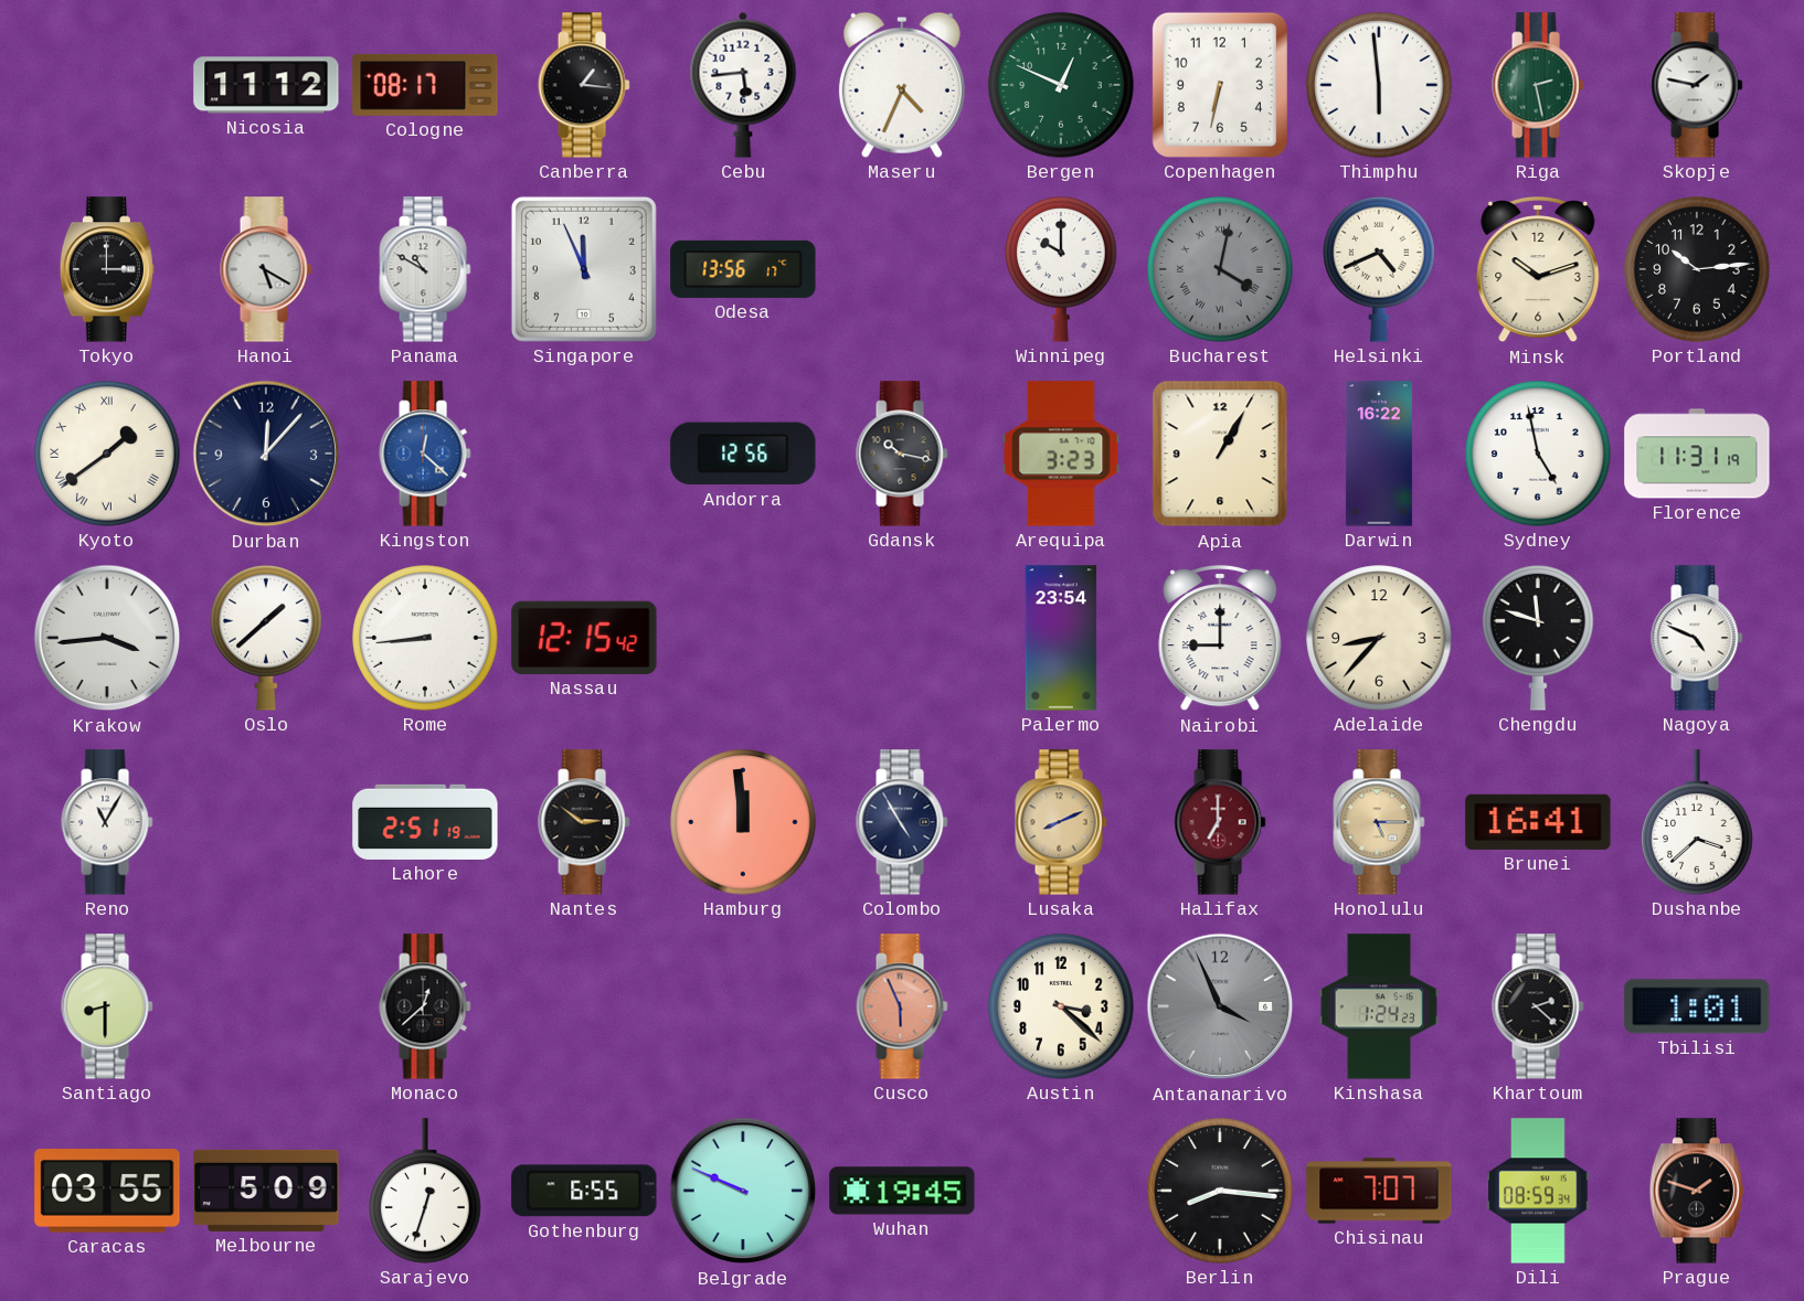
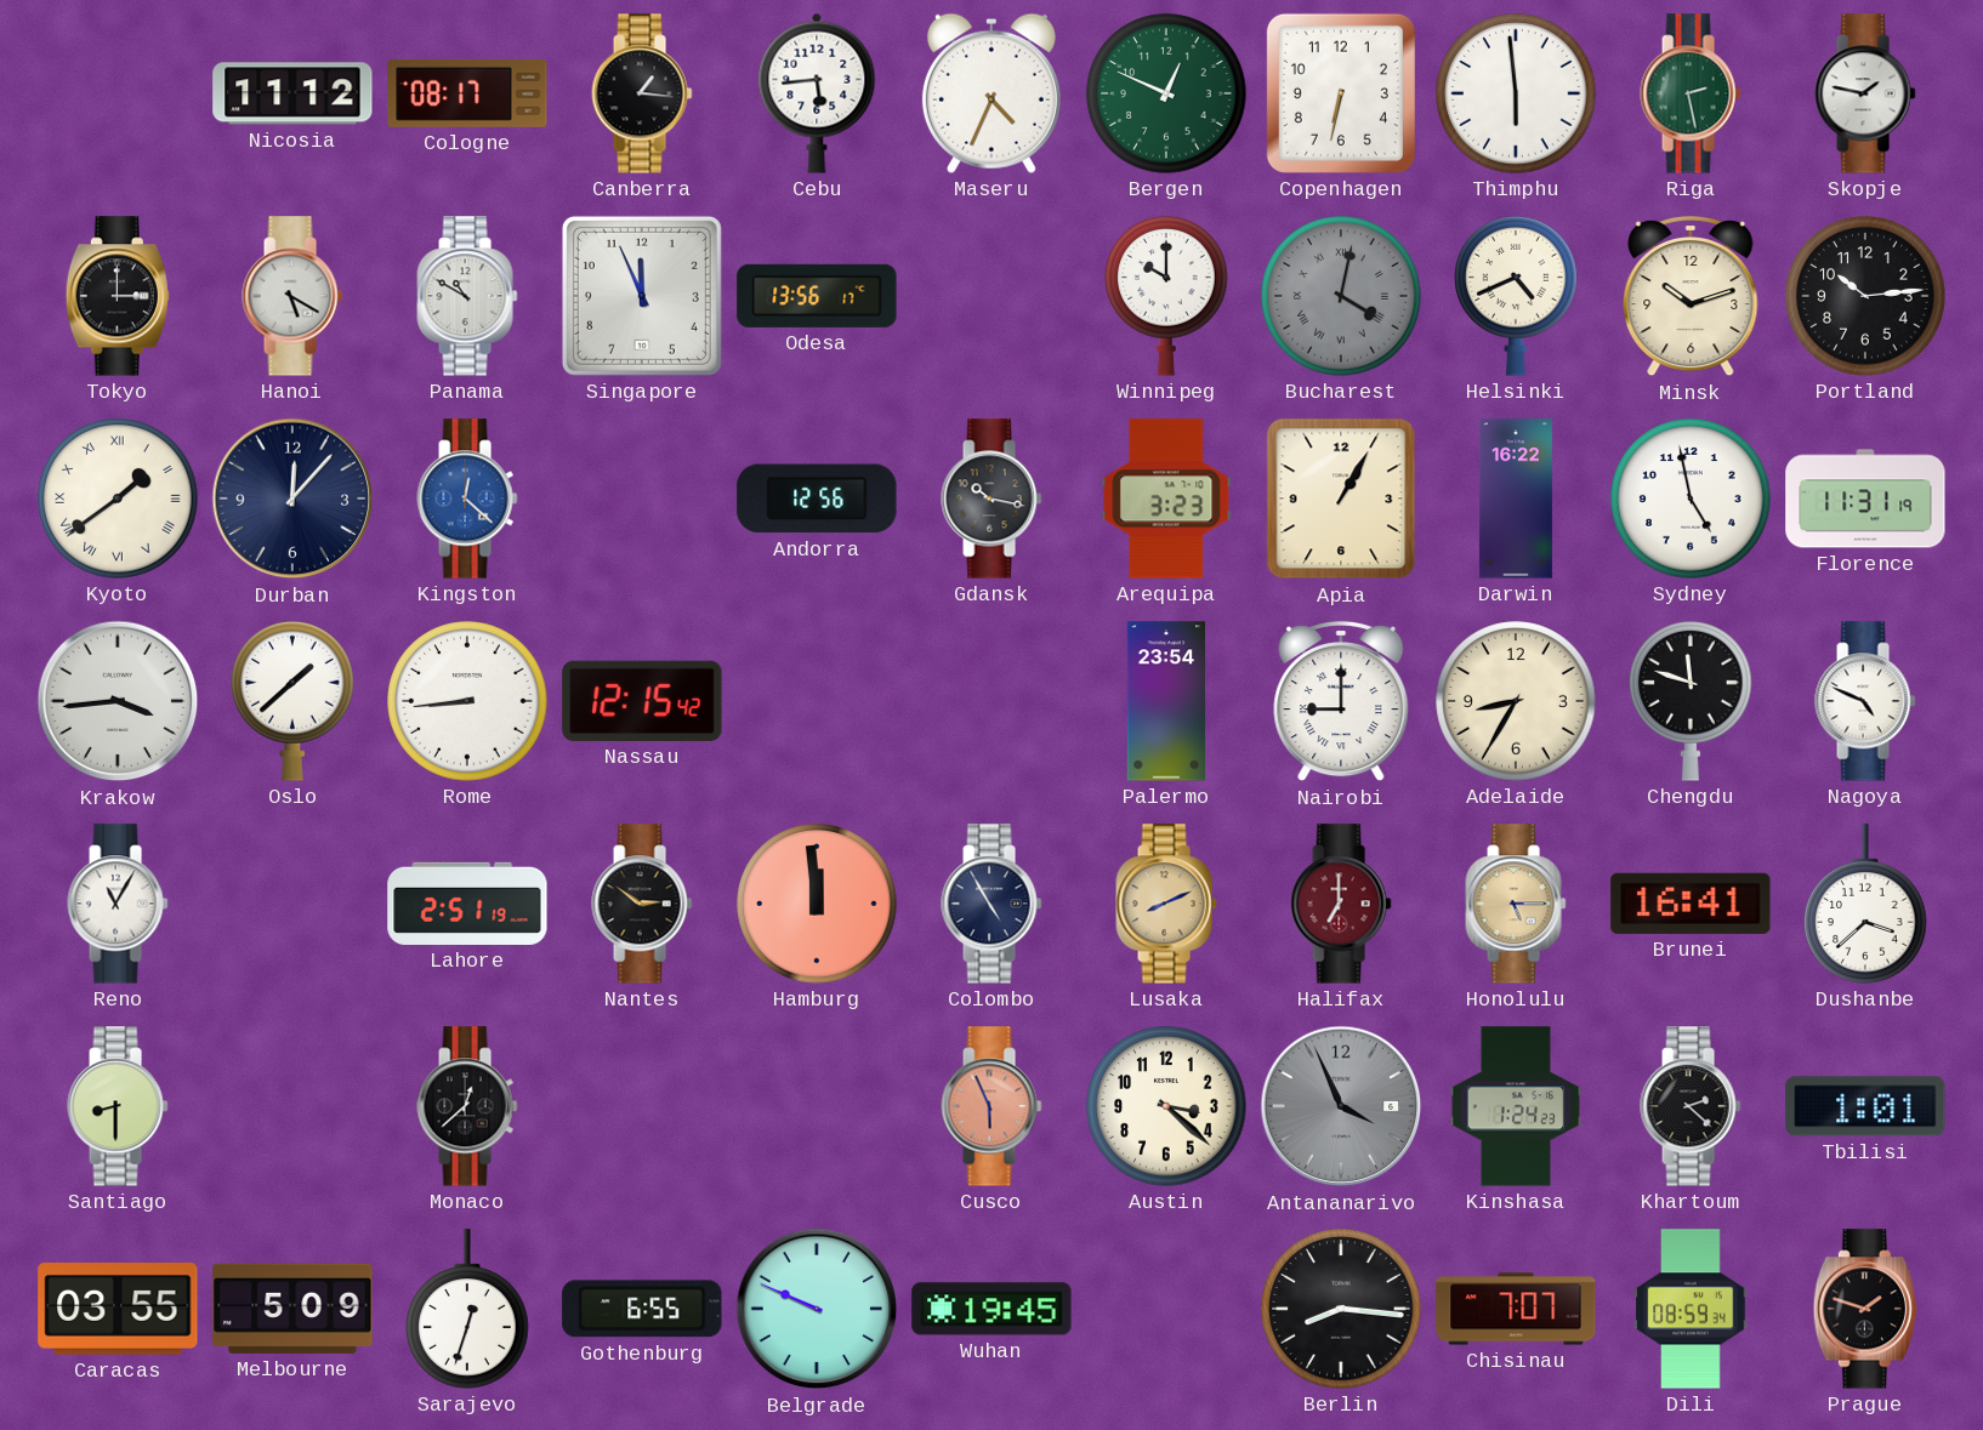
Adelaide: 8:37 -> 8:35 (1516, 701)
